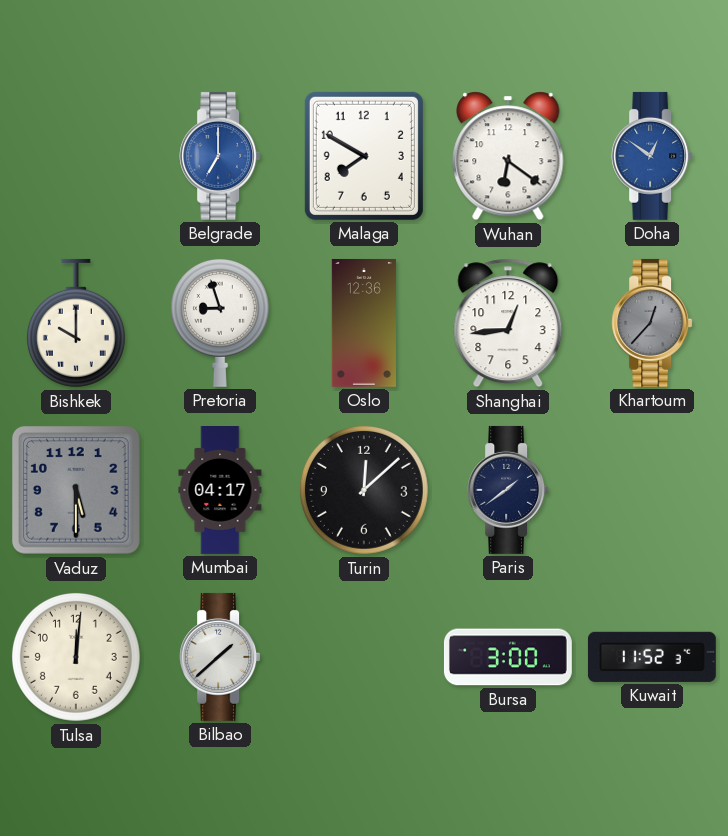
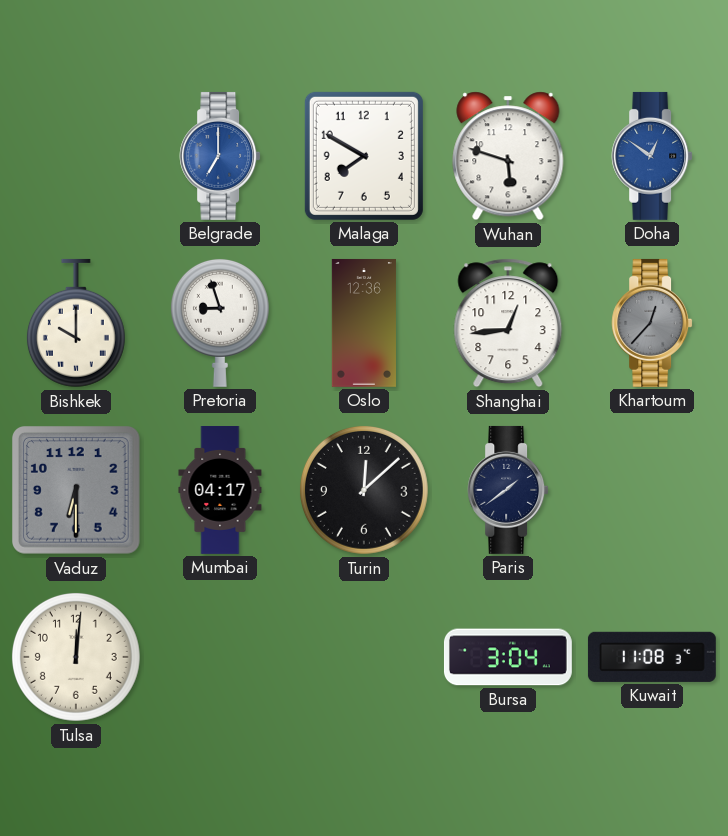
Wuhan: 6:21 -> 5:48 (508, 156)
Vaduz: 5:30 -> 6:30 (77, 491)
Bilbao: 1:38 -> none (220, 657)
Bursa: 3:00 -> 3:04 (508, 657)
Kuwait: 11:52 -> 11:08 (652, 657)
